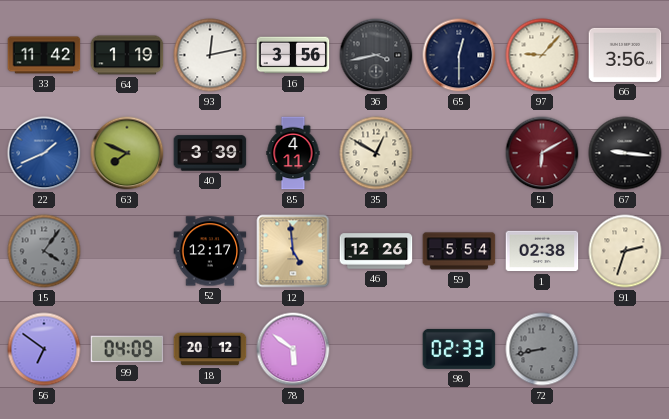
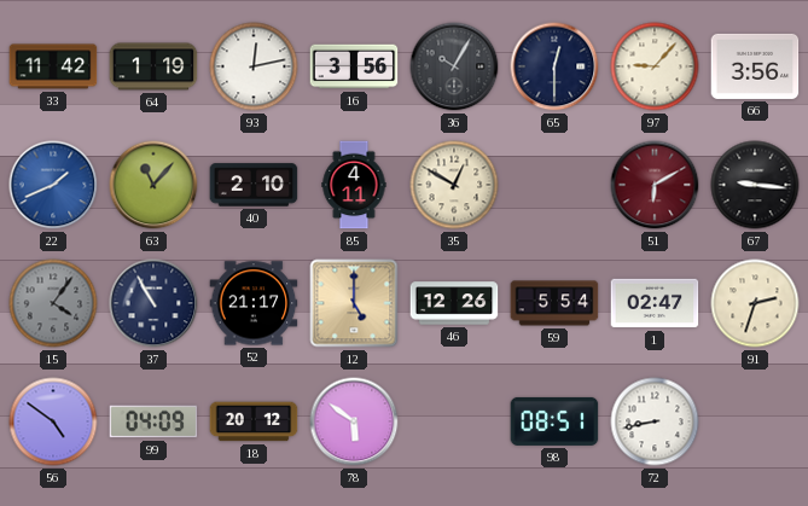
36: 3:43 -> 10:05 (454, 66)
63: 7:49 -> 11:07 (153, 185)
40: 3:39 -> 2:10 (254, 185)
37: none -> 10:55 (153, 303)
52: 12:17 -> 21:17 (254, 303)
12: 4:59 -> 5:00 (354, 303)
1: 02:38 -> 02:47 (655, 303)
56: 6:51 -> 4:51 (53, 421)
98: 02:33 -> 08:51 (554, 421)
72 dial: grey -> white (655, 421)
